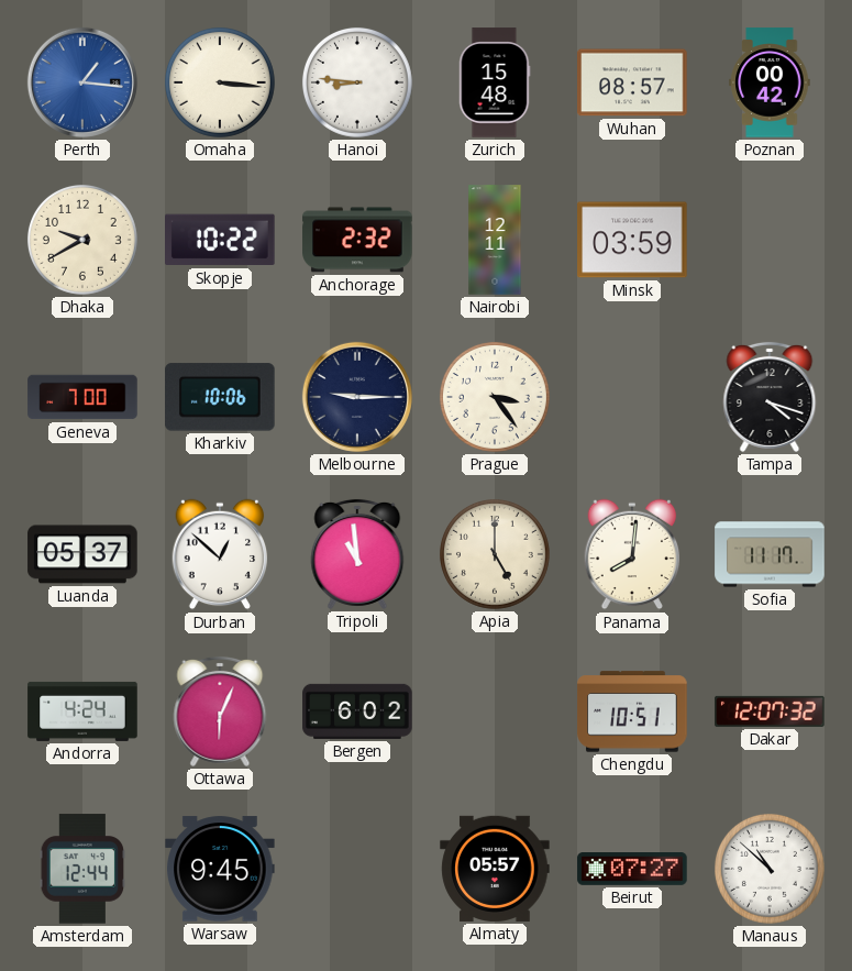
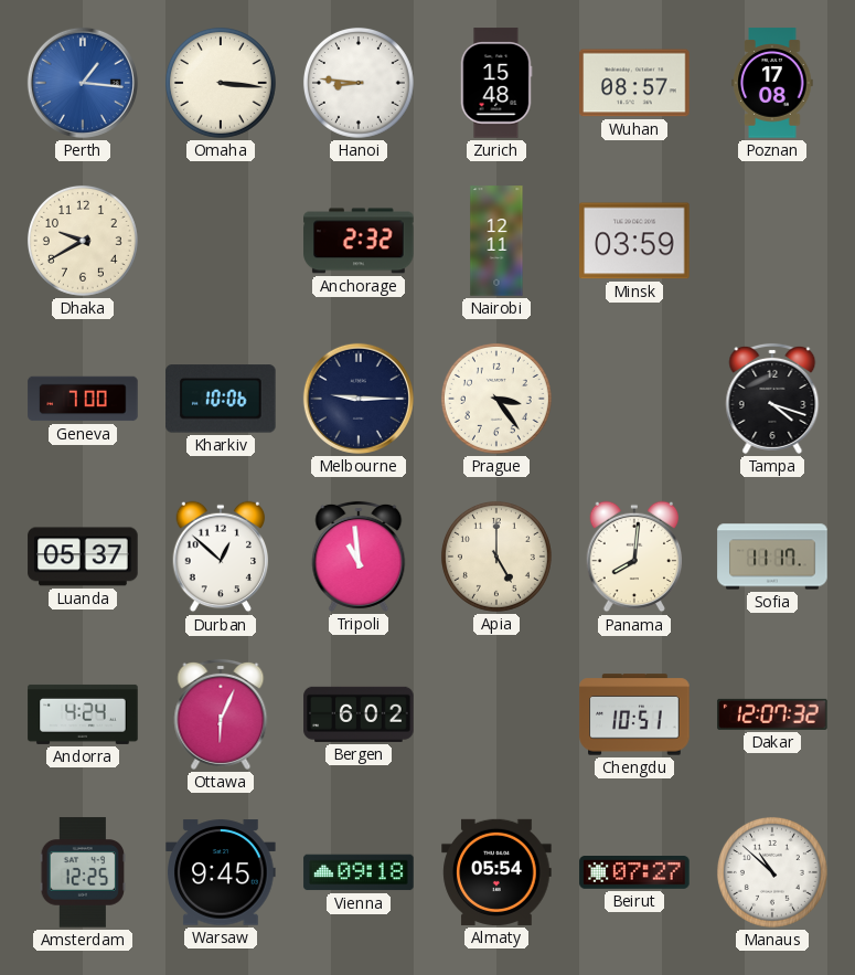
Poznan: 00:42 -> 17:08 (772, 83)
Skopje: 10:22 -> none (221, 240)
Amsterdam: 12:44 -> 12:25 (83, 872)
Vienna: none -> 09:18 (359, 872)
Almaty: 05:57 -> 05:54 (496, 872)
